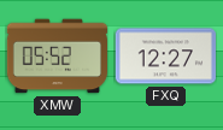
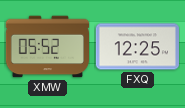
FXQ: 12:27 -> 12:25 (137, 47)
